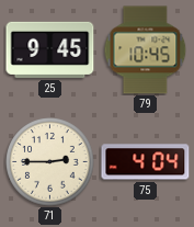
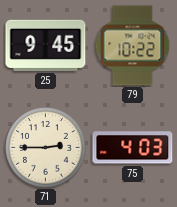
79: 10:45 -> 10:22 (133, 46)
75: 4:04 -> 4:03 (133, 148)
